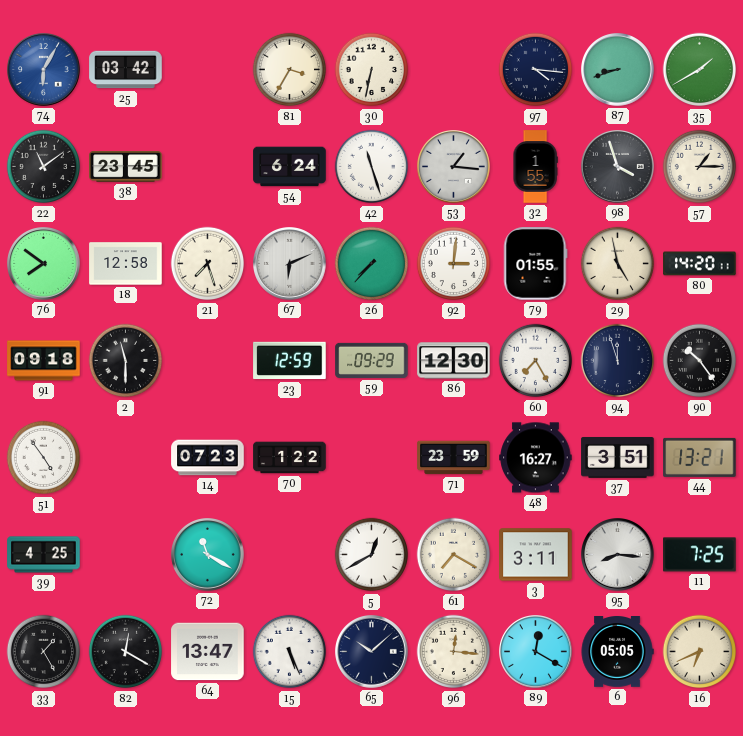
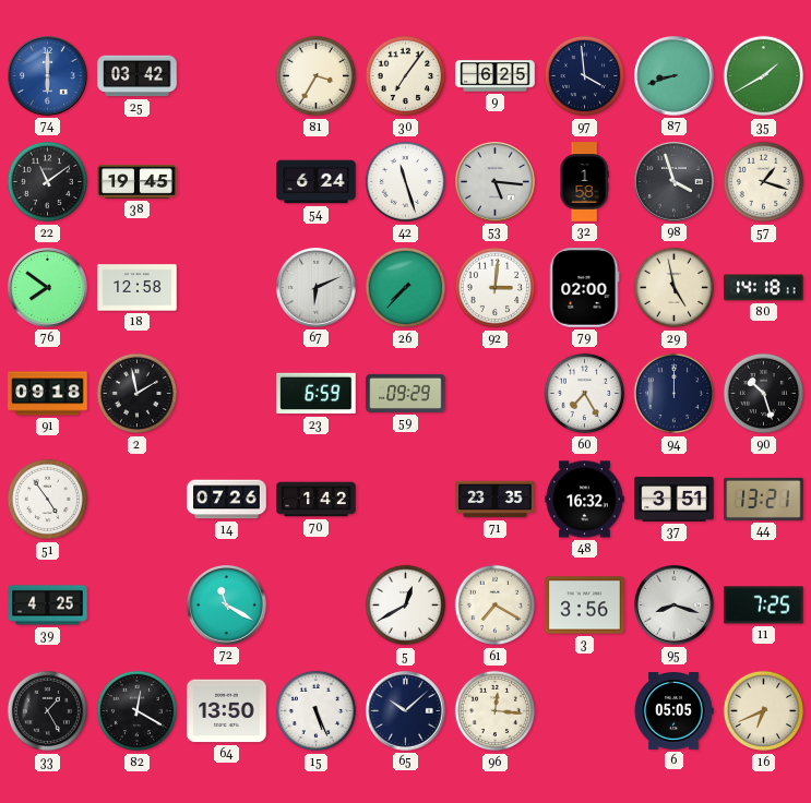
74: 6:05 -> 6:00 (48, 76)
30: 6:32 -> 7:06 (406, 76)
9: none -> 6:25 (496, 76)
97: 4:16 -> 3:59 (585, 76)
38: 23:45 -> 19:45 (138, 182)
53: 1:16 -> 5:16 (496, 182)
32: 1:55 -> 1:58 (584, 182)
57: 1:15 -> 1:18 (764, 182)
21: 7:27 -> none (208, 264)
79: 01:55 -> 02:00 (585, 288)
80: 14:20 -> 14:18 (764, 288)
2: 11:30 -> 1:58 (138, 394)
23: 12:59 -> 6:59 (317, 394)
86: 12:30 -> none (454, 361)
94: 11:57 -> 12:00 (675, 394)
90: 10:24 -> 10:27 (764, 394)
14: 07:23 -> 07:26 (227, 500)
70: 1:22 -> 1:42 (317, 500)
71: 23:59 -> 23:35 (496, 500)
48: 16:27 -> 16:32 (585, 500)
3: 3:11 -> 3:56 (585, 606)
95: 8:16 -> 8:18 (675, 606)
64: 13:47 -> 13:50 (227, 711)
89: 12:20 -> none (536, 652)
